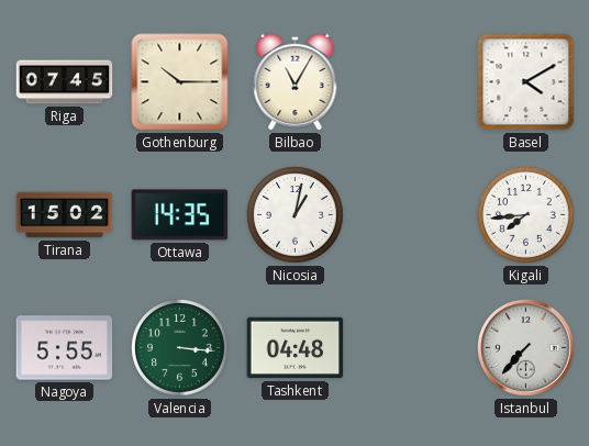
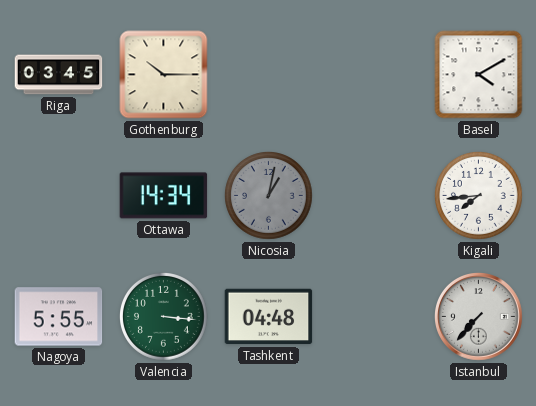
Riga: 07:45 -> 03:45 (59, 75)
Bilbao: 11:05 -> none (296, 81)
Tirana: 15:02 -> none (65, 215)
Ottawa: 14:35 -> 14:34 (164, 196)
Nicosia dial: white -> grey (269, 196)
